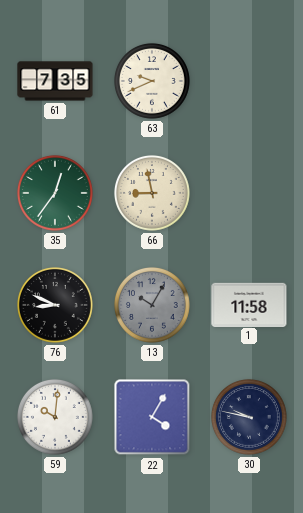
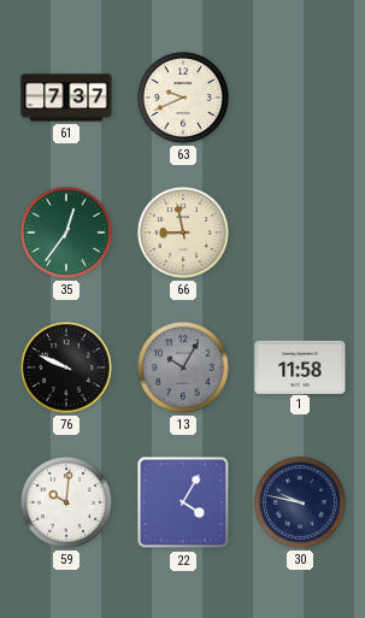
61: 7:35 -> 7:37 (66, 98)
76: 8:49 -> 9:49 (66, 367)
